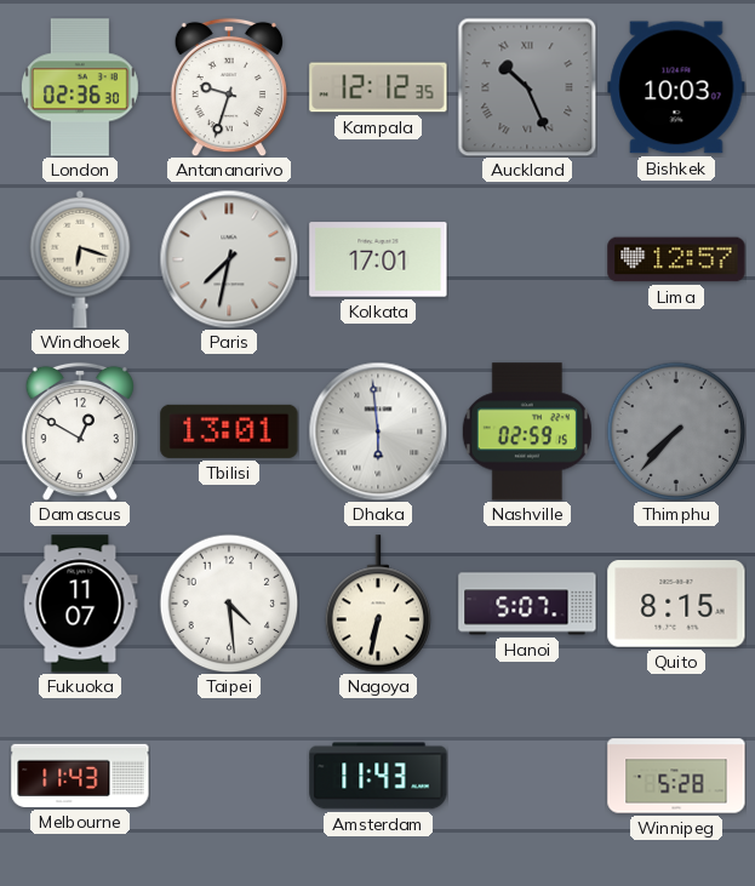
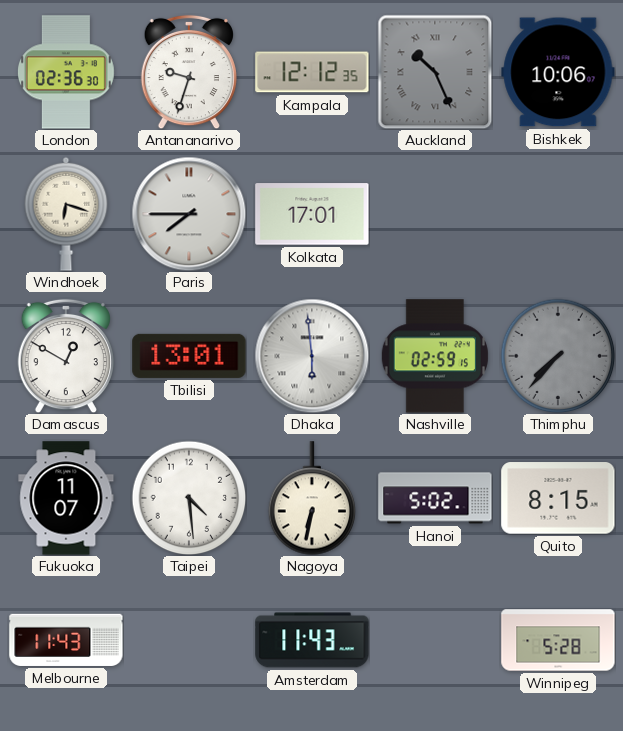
Bishkek: 10:03 -> 10:06 (558, 72)
Paris: 7:32 -> 7:45 (189, 214)
Lima: 12:57 -> none (676, 259)
Hanoi: 5:07 -> 5:02 (435, 498)
